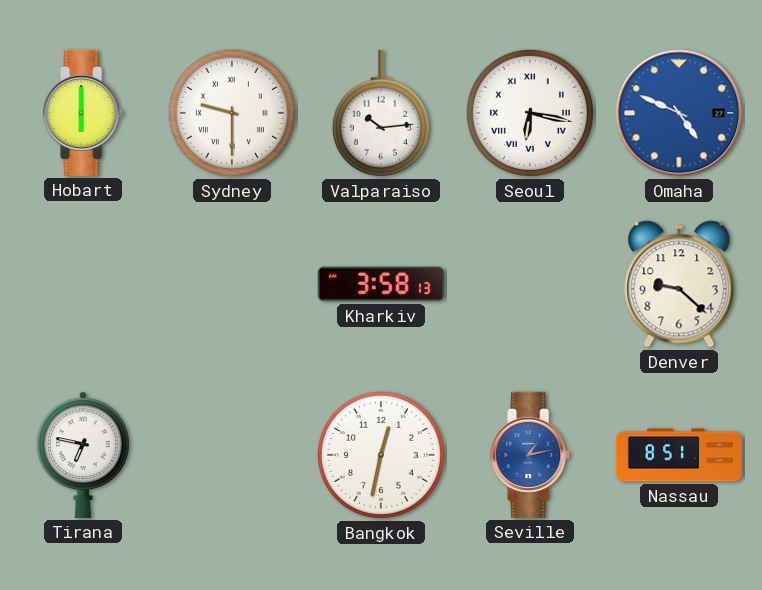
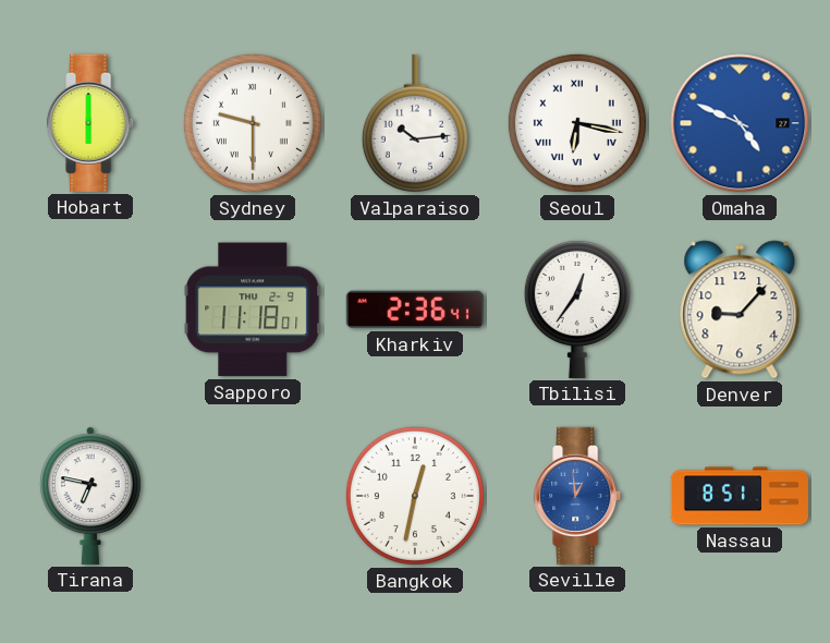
Sapporo: none -> 11:18 (253, 310)
Kharkiv: 3:58 -> 2:36 (415, 310)
Tbilisi: none -> 12:36 (577, 308)
Denver: 9:22 -> 9:07 (740, 310)
Seville: 1:13 -> 12:59 (578, 496)
